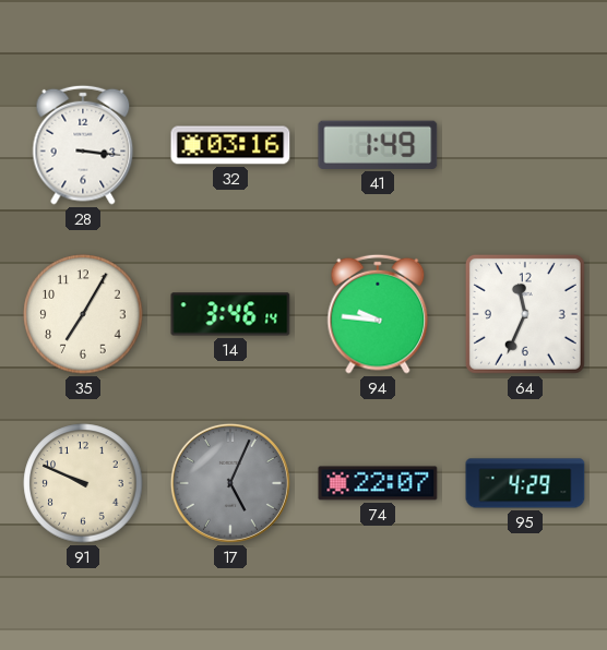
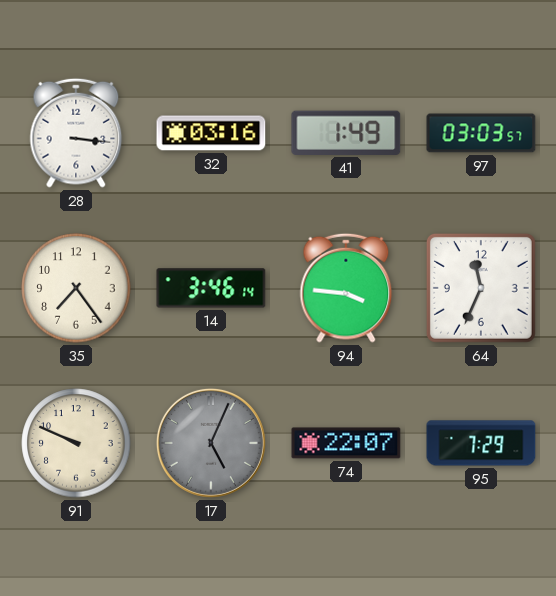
97: none -> 03:03 (481, 133)
35: 7:05 -> 7:24 (76, 288)
94: 9:46 -> 3:46 (346, 288)
95: 4:29 -> 7:29 (481, 443)
